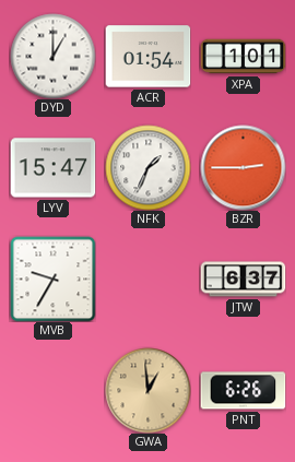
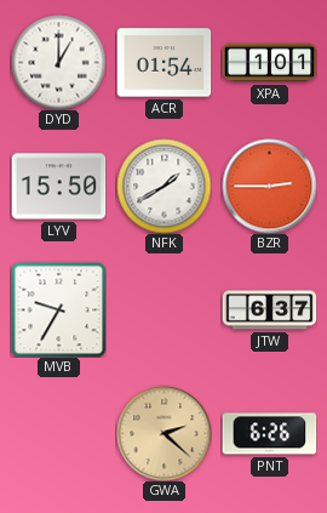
LYV: 15:47 -> 15:50 (58, 187)
NFK: 1:34 -> 1:40 (163, 186)
GWA: 12:59 -> 2:22 (163, 433)
